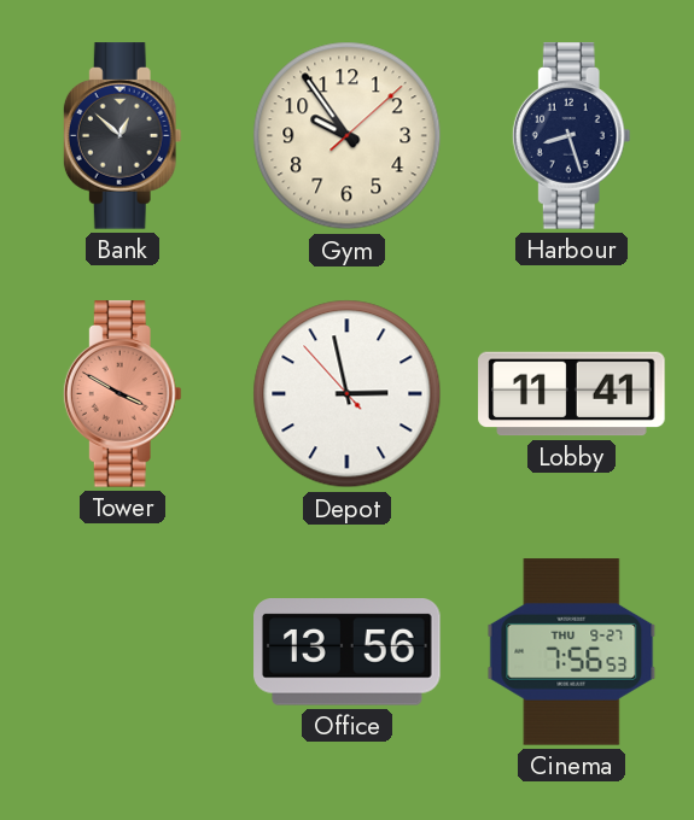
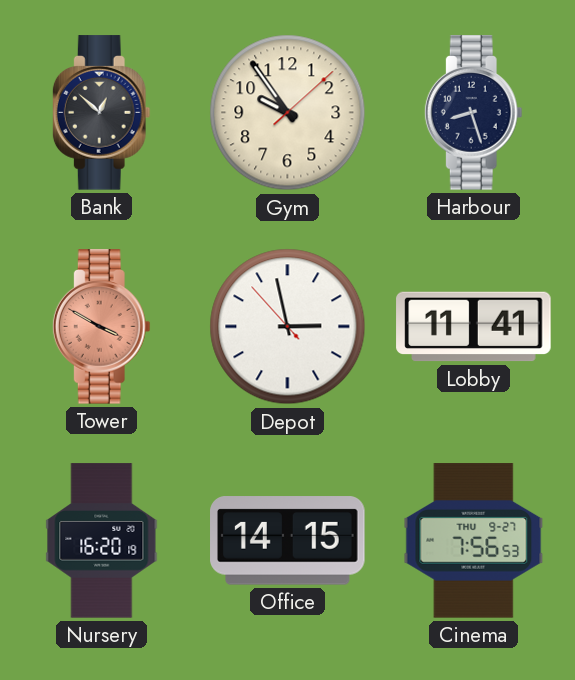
Nursery: none -> 16:20 (102, 541)
Office: 13:56 -> 14:15 (288, 541)
